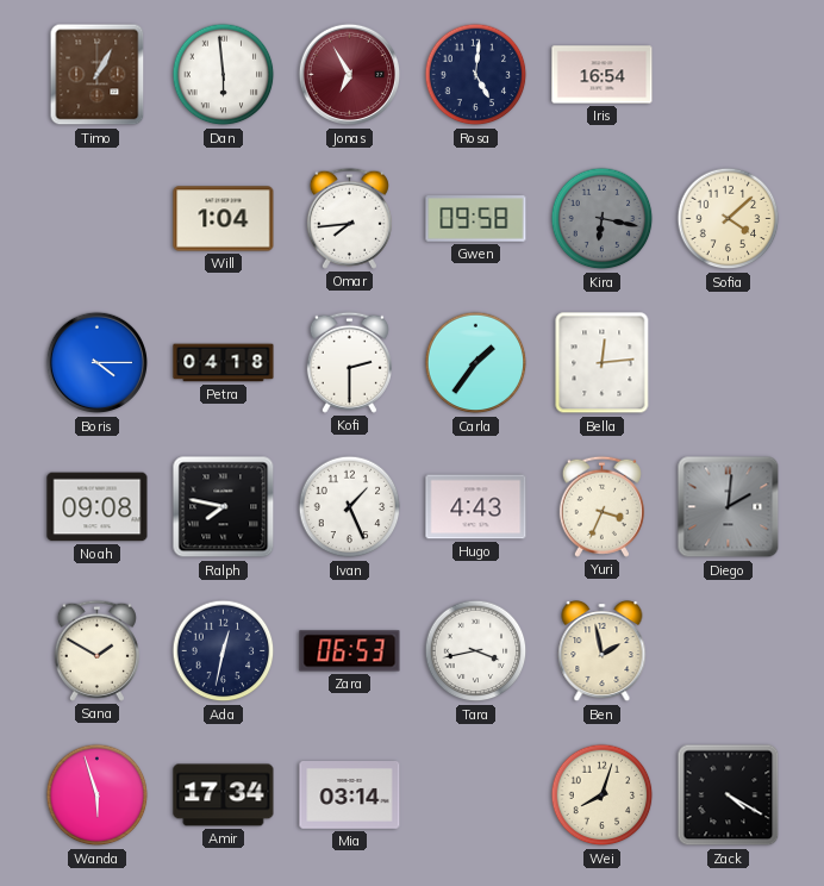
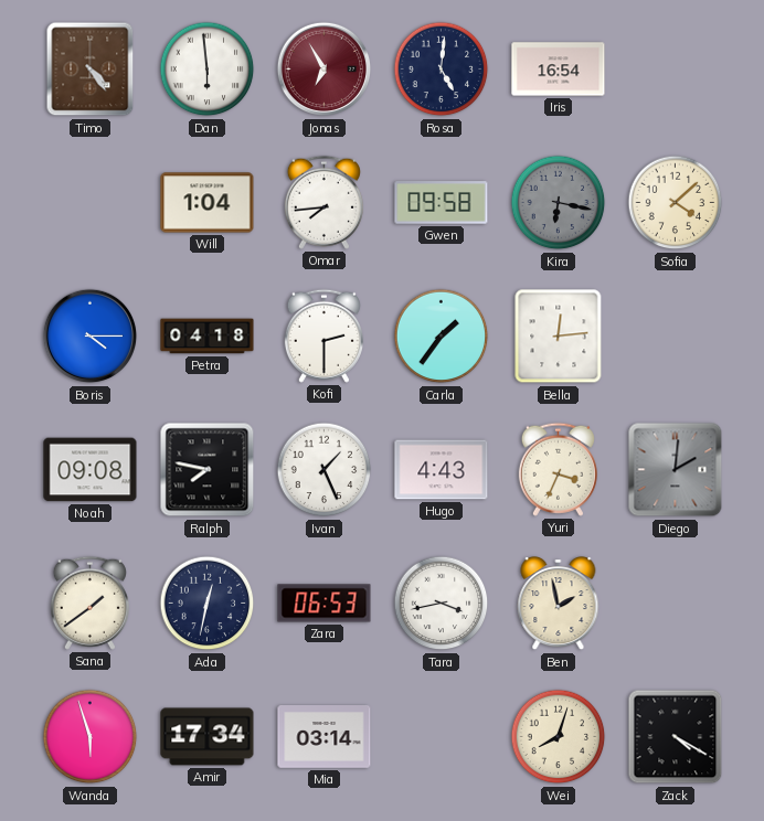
Timo: 1:05 -> 4:24 (91, 70)
Sana: 1:50 -> 1:39 (89, 603)
